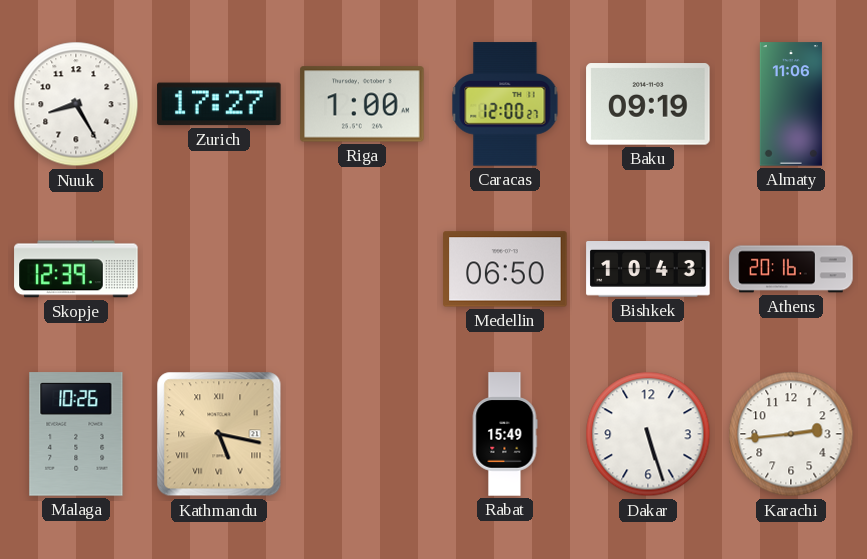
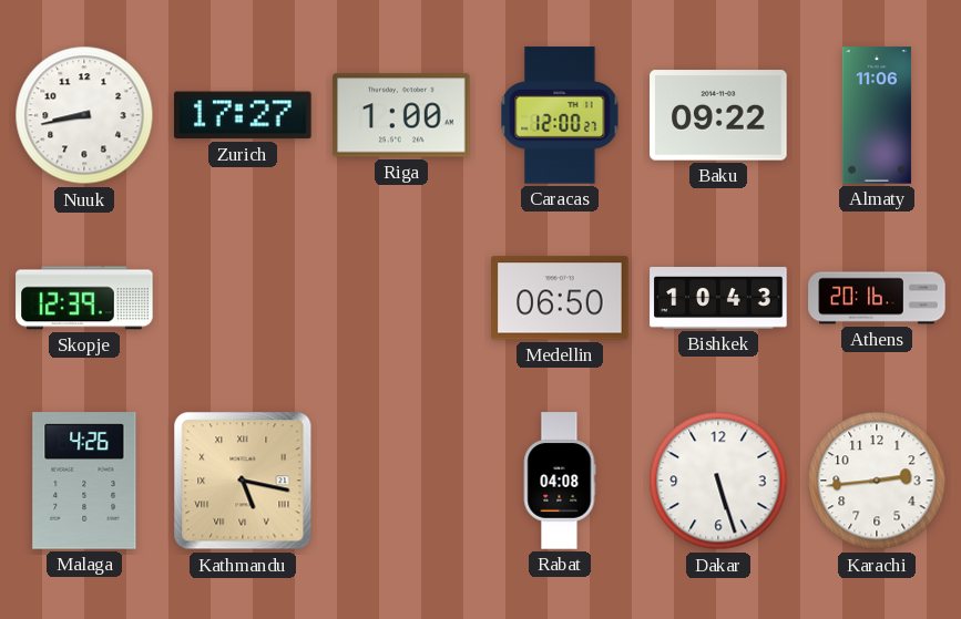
Nuuk: 8:25 -> 8:43 (84, 115)
Baku: 09:19 -> 09:22 (718, 115)
Malaga: 10:26 -> 4:26 (84, 481)
Rabat: 15:49 -> 04:08 (560, 481)
